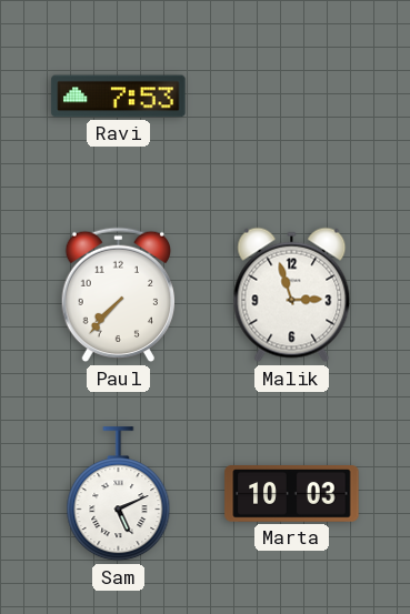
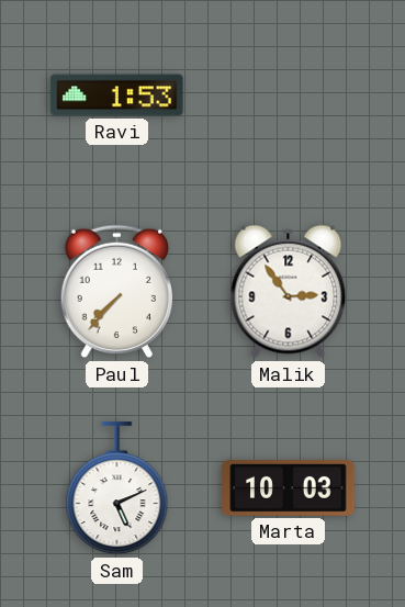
Ravi: 7:53 -> 1:53 (117, 95)
Malik: 2:57 -> 2:54 (289, 292)
